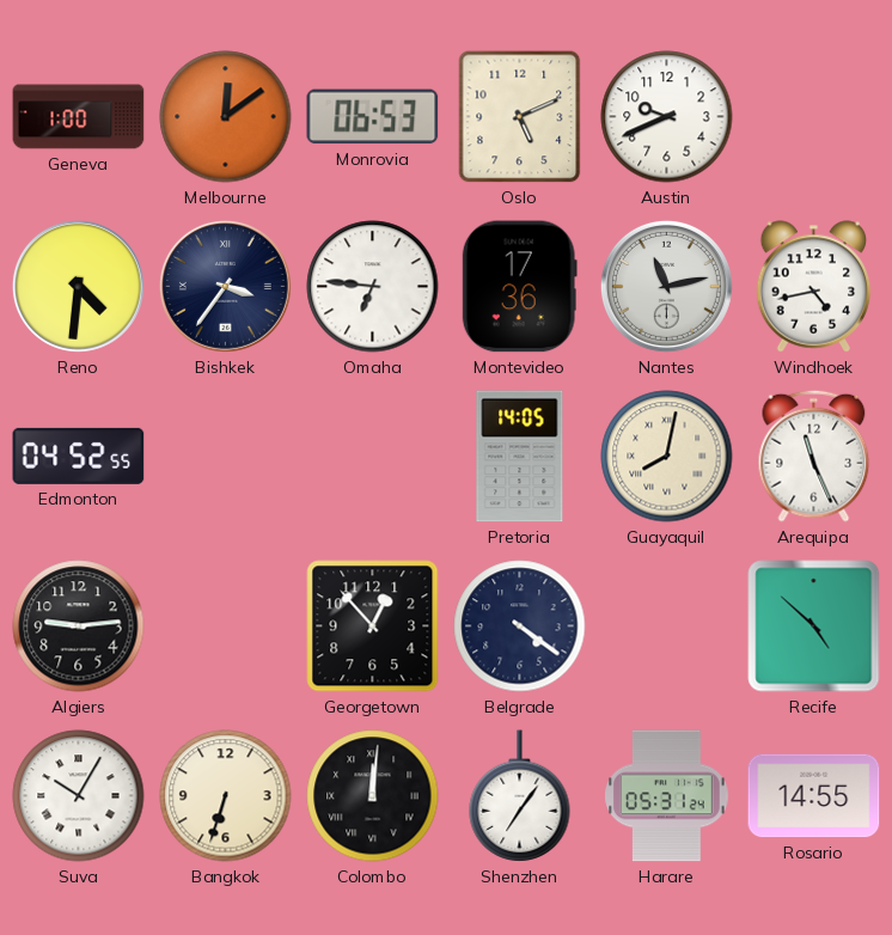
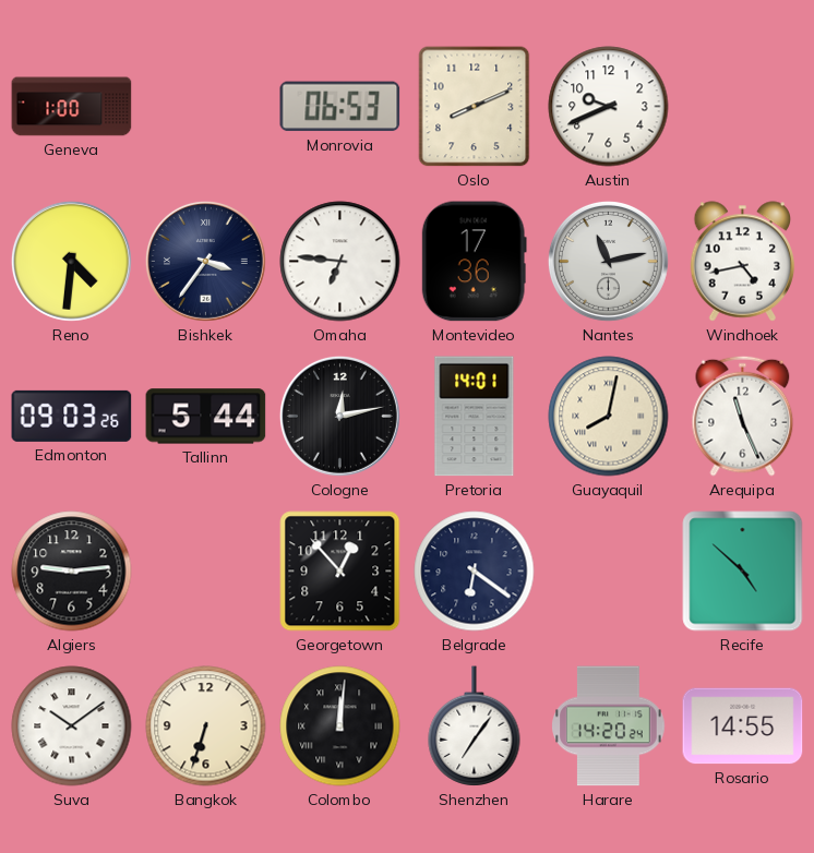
Melbourne: 12:09 -> none (226, 117)
Oslo: 5:11 -> 8:11 (475, 107)
Edmonton: 04:52 -> 09:03 (72, 416)
Tallinn: none -> 5:44 (206, 417)
Cologne: none -> 12:13 (339, 416)
Pretoria: 14:05 -> 14:01 (475, 417)
Belgrade: 4:21 -> 6:21 (475, 572)
Suva: 10:05 -> 10:09 (72, 726)
Harare: 05:31 -> 14:20 (609, 726)
